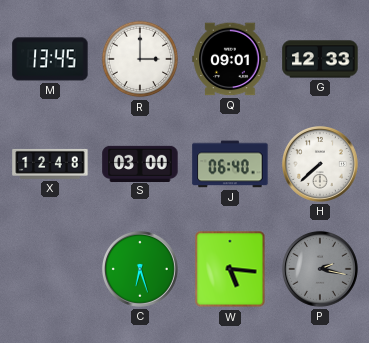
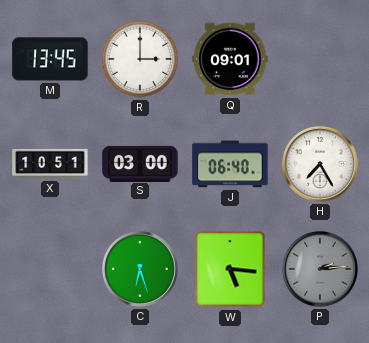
G: 12:33 -> none (320, 59)
X: 12:48 -> 10:51 (50, 164)
H: 7:38 -> 7:25 (320, 164)
P: 2:17 -> 2:14 (320, 269)
